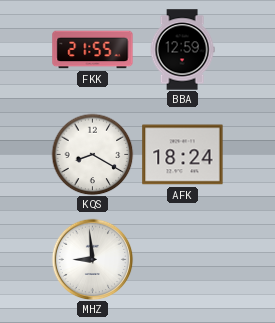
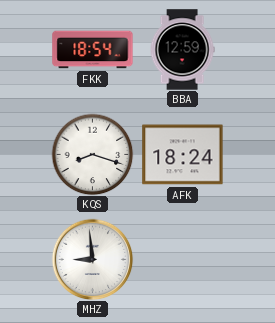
FKK: 21:55 -> 18:54 (93, 50)
KQS: 8:20 -> 8:18 (92, 154)
